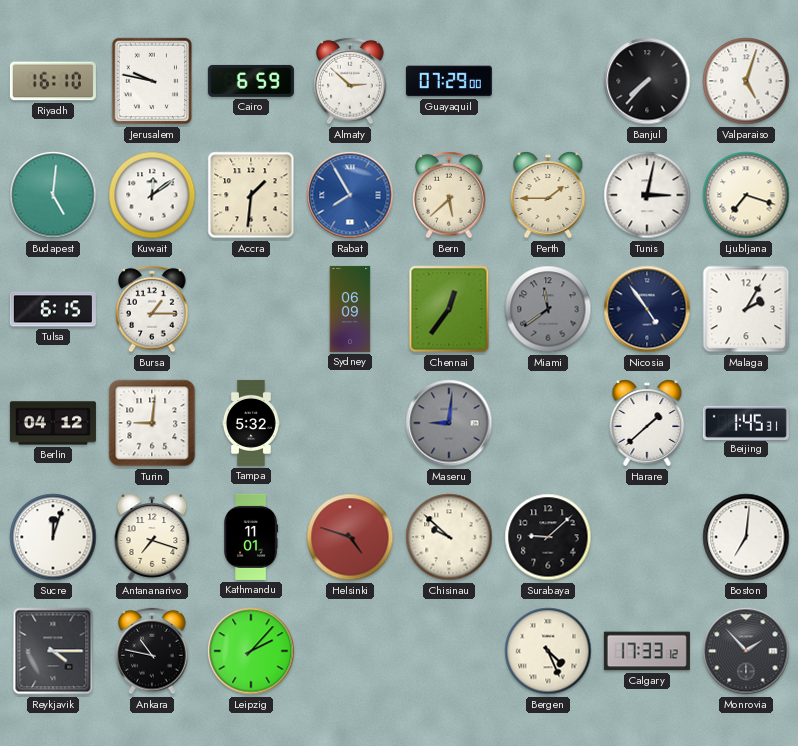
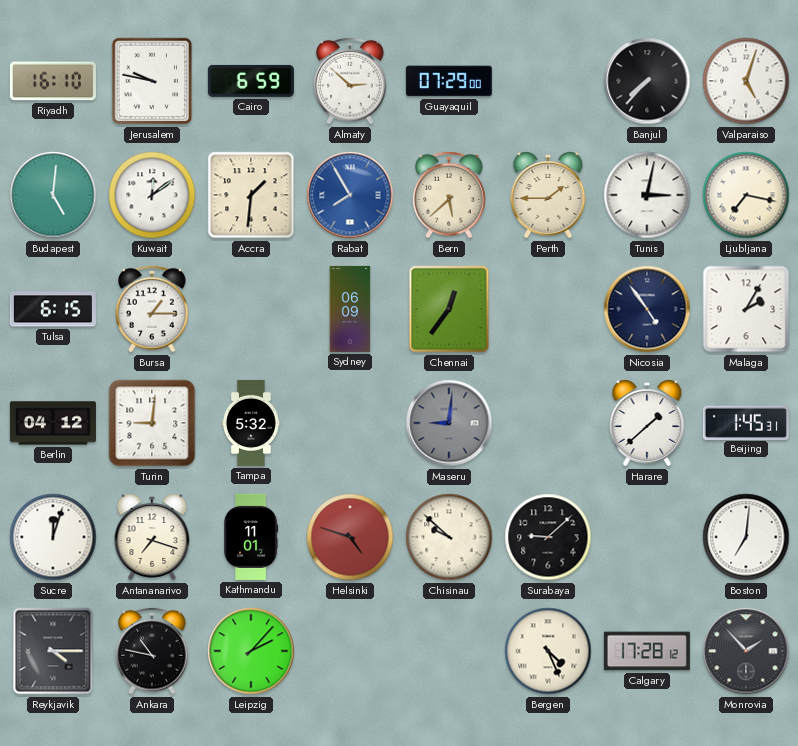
Ljubljana: 7:18 -> 7:17 (746, 195)
Miami: 11:39 -> none (548, 309)
Calgary: 17:33 -> 17:28 (647, 651)
